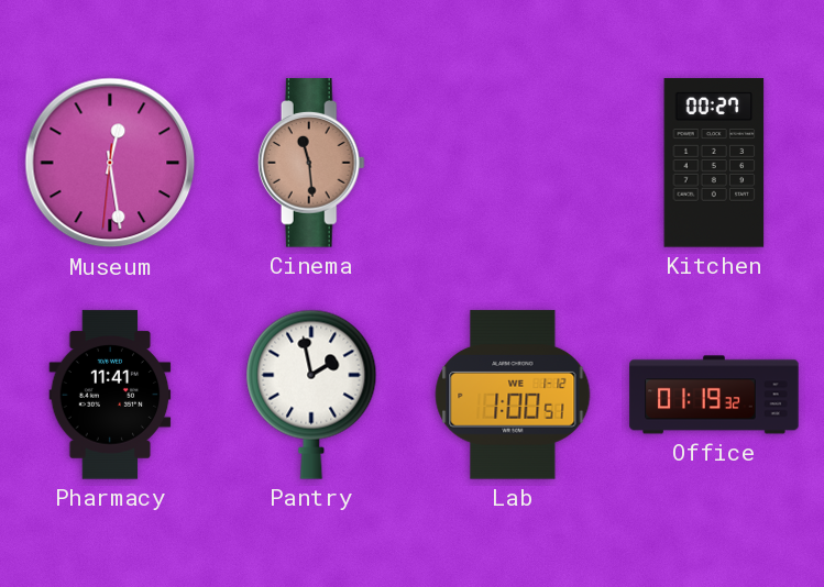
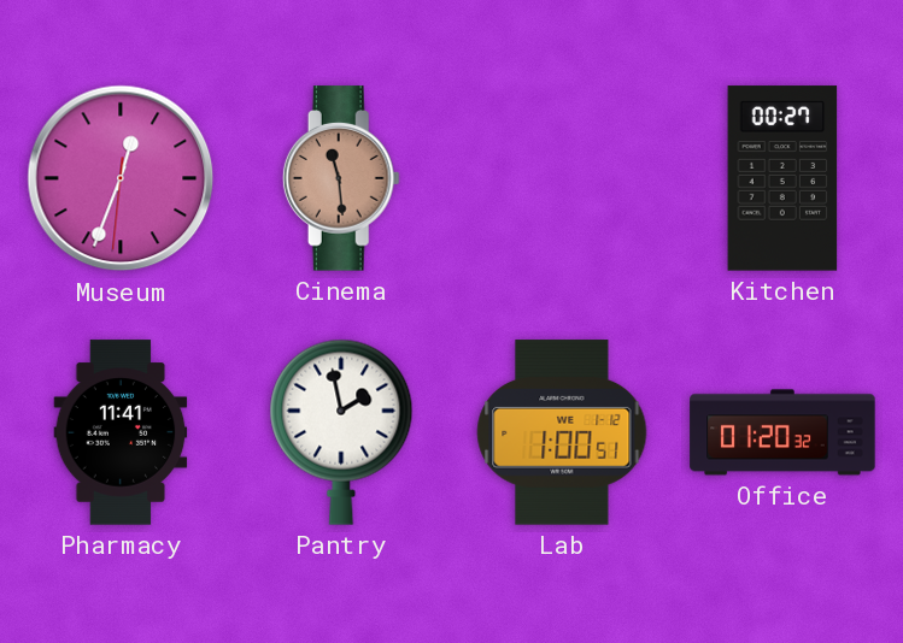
Museum: 12:28 -> 12:33 (121, 178)
Office: 01:19 -> 01:20 (782, 432)
